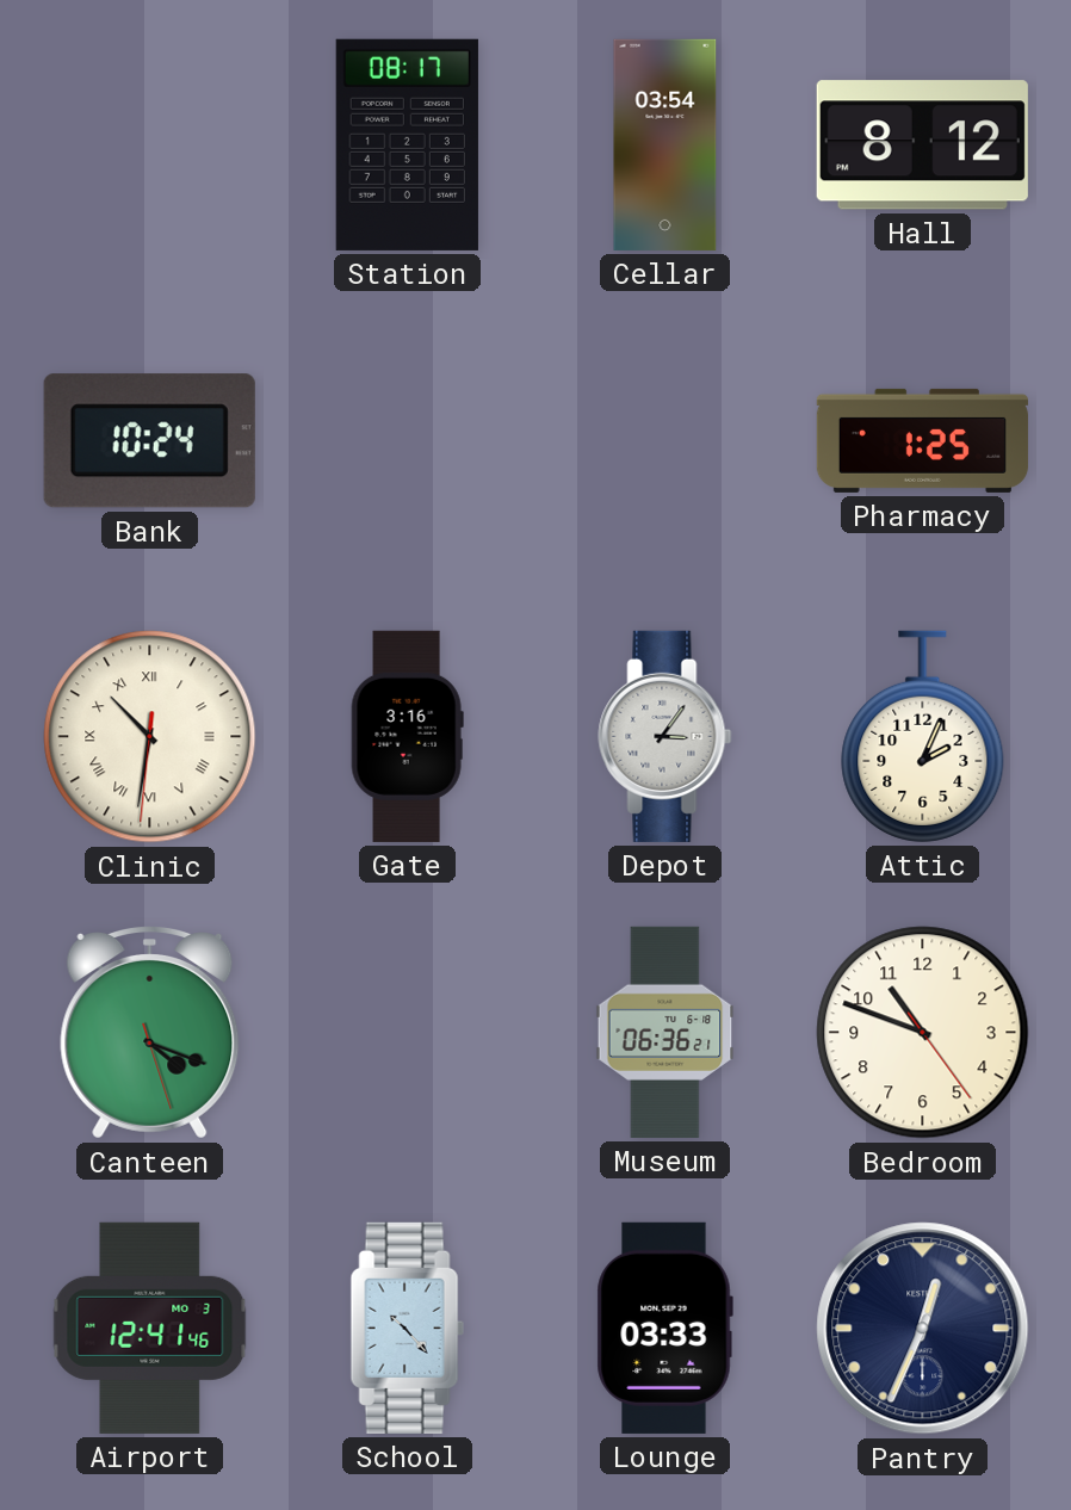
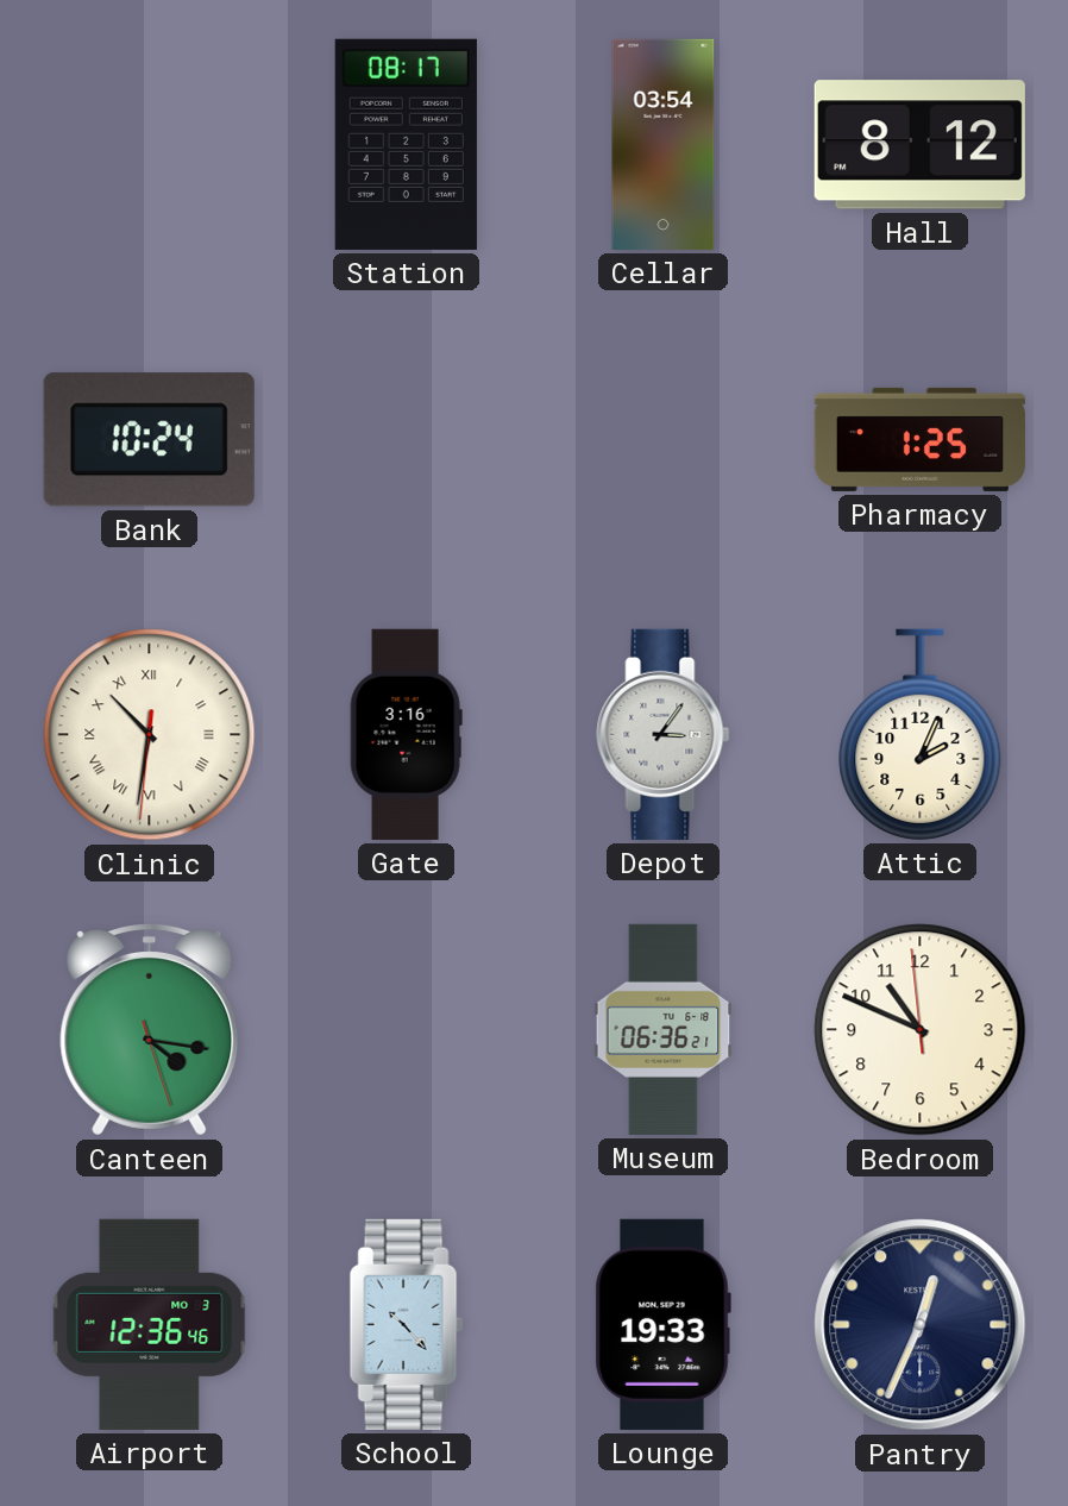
Canteen: 4:18 -> 4:16 (150, 1030)
Bedroom: 10:48:24 -> 10:48:59 (921, 1030)
Airport: 12:41 -> 12:36 (150, 1324)
Lounge: 03:33 -> 19:33 (662, 1324)
